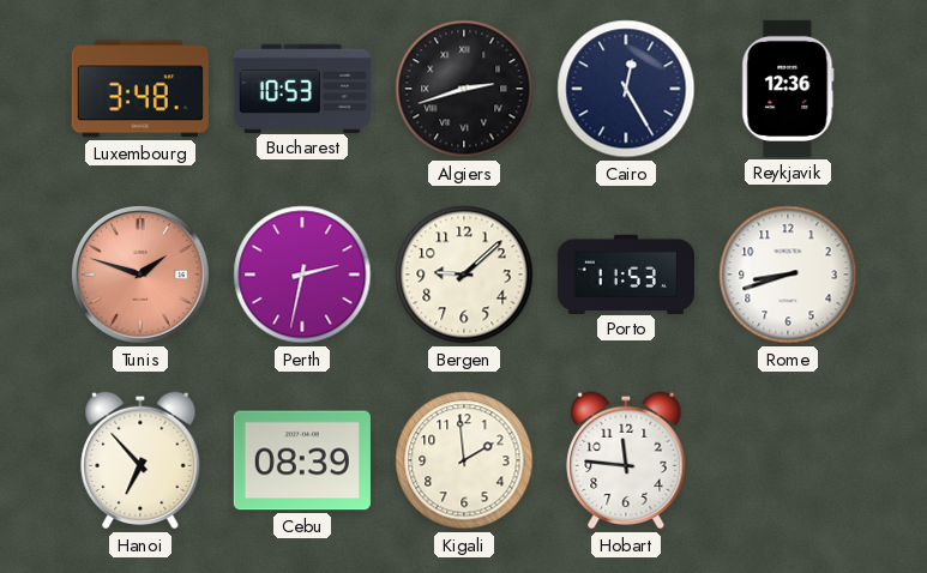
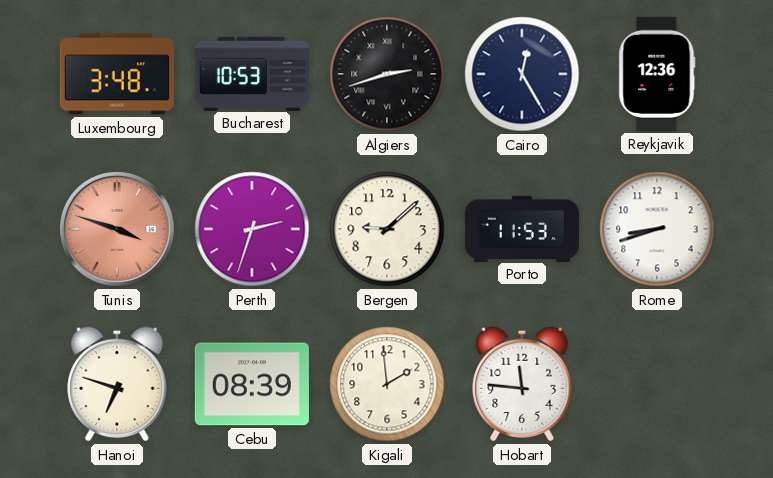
Tunis: 1:48 -> 3:48 (117, 229)
Perth: 2:32 -> 2:33 (252, 229)
Hanoi: 6:53 -> 6:48 (117, 384)
